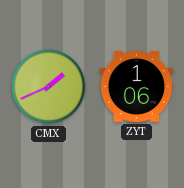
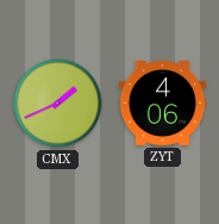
ZYT: 1:06 -> 4:06 (163, 104)
